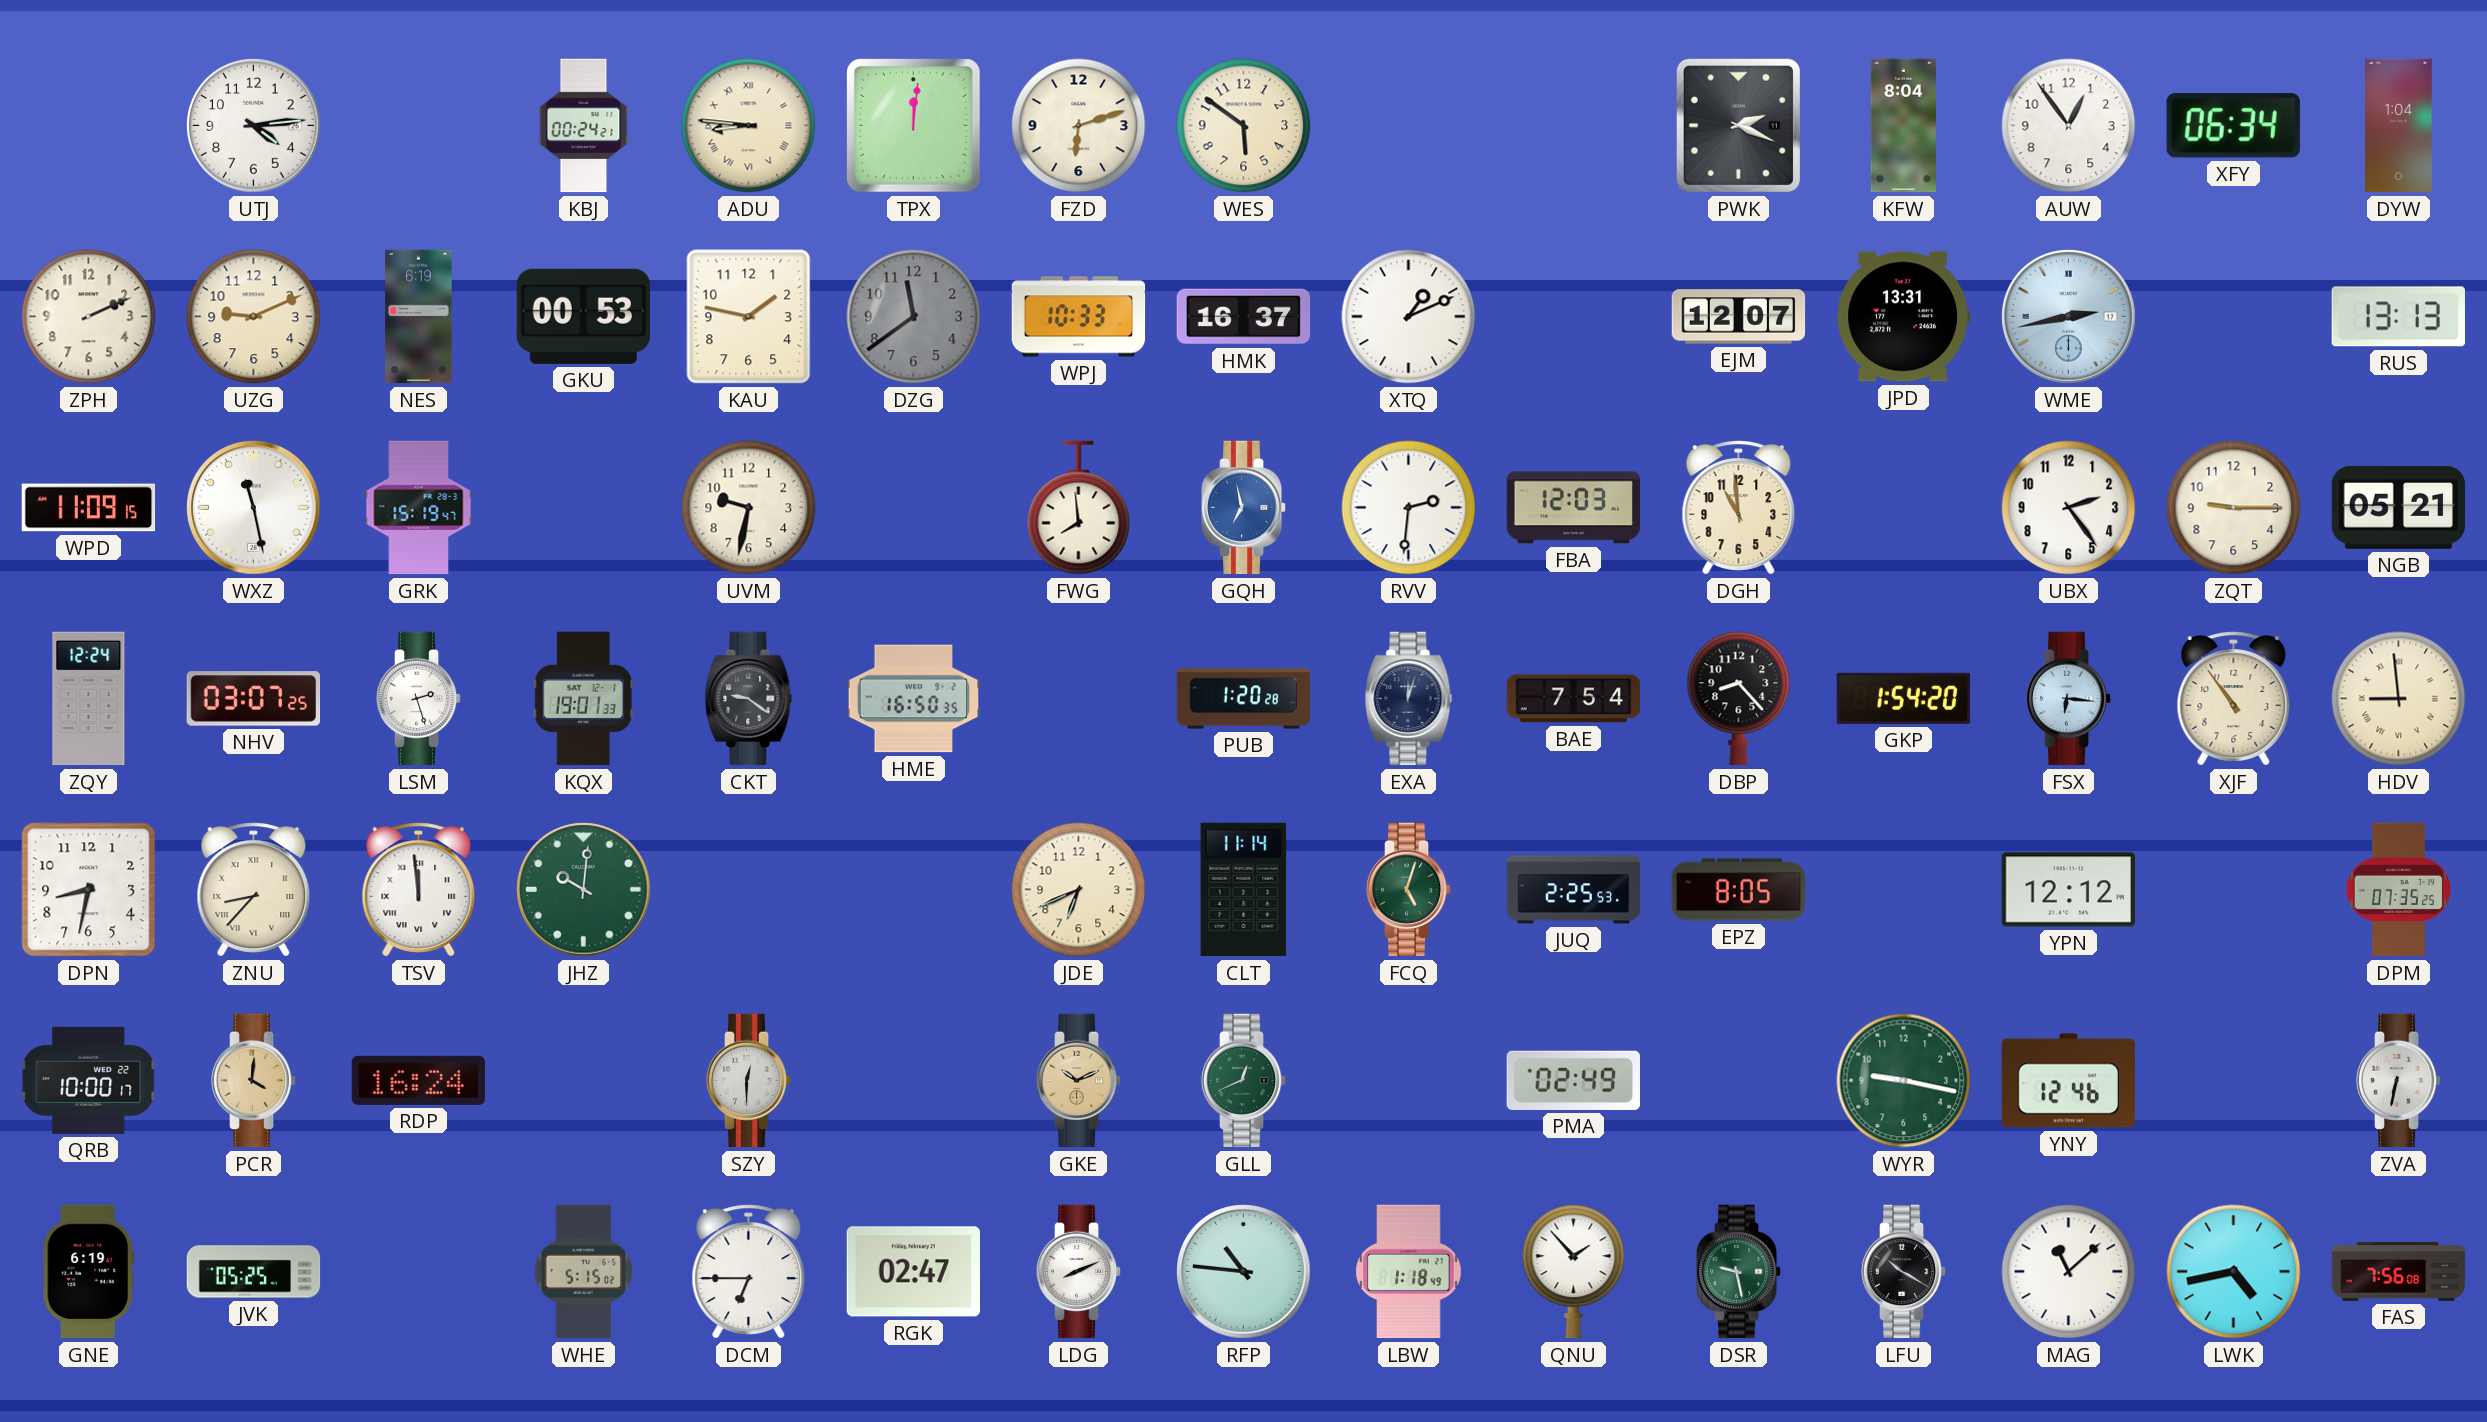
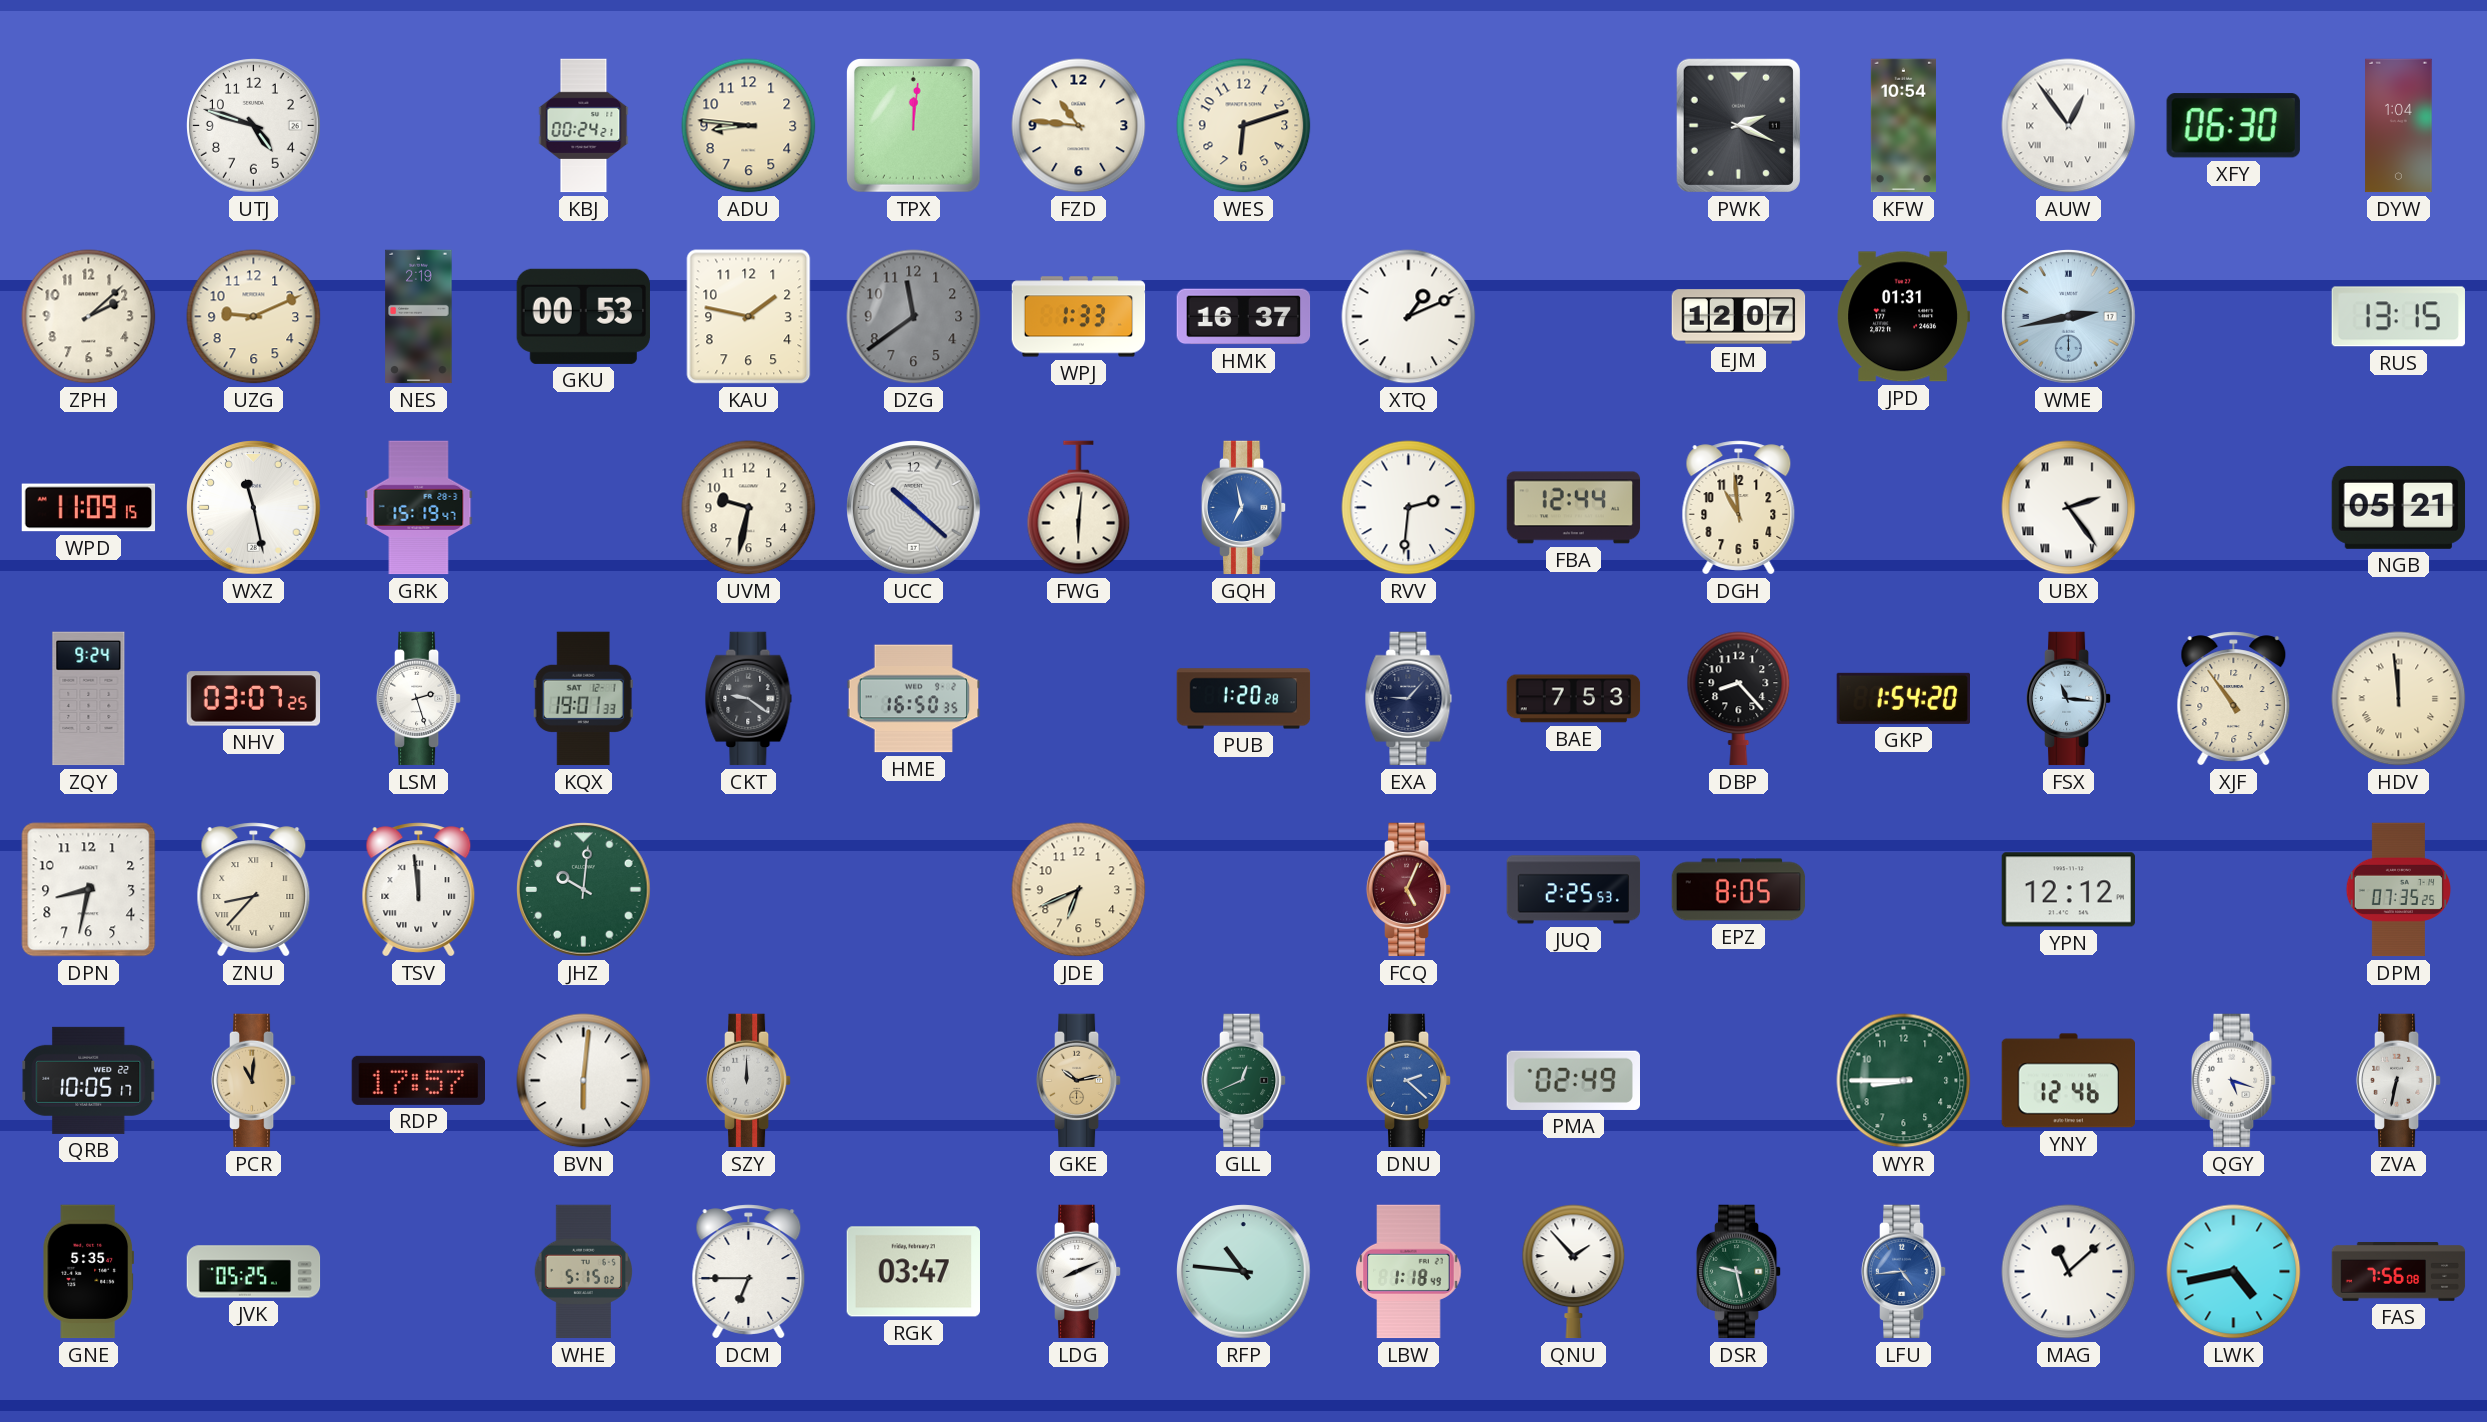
UTJ: 4:14 -> 4:48 (254, 126)
ADU numerals: Roman -> Arabic (749, 126)
FZD: 6:12 -> 10:46 (1079, 126)
WES: 5:51 -> 6:12 (1244, 126)
KFW: 8:04 -> 10:54 (1903, 126)
AUW numerals: Arabic -> Roman (2069, 126)
XFY: 06:34 -> 06:30 (2233, 126)
ZPH: 2:11 -> 2:08 (89, 317)
NES: 6:19 -> 2:19 (419, 317)
WPJ: 10:33 -> 1:33 (1079, 317)
JPD: 13:31 -> 01:31 (1903, 317)
RUS: 13:13 -> 13:15 (2398, 317)
UCC: none -> 10:22 (914, 508)
FWG: 7:59 -> 6:01 (1079, 508)
FBA: 12:03 -> 12:44 (1574, 508)
UBX numerals: Arabic -> Roman (2069, 508)
ZQT: 9:15 -> none (2234, 508)
ZQY: 12:24 -> 9:24 (89, 699)
EXA: 12:03 -> 9:07 (1409, 699)
BAE: 7:54 -> 7:53 (1574, 699)
FSX: 6:16 -> 11:16 (2069, 699)
HDV: 8:59 -> 11:59 (2399, 699)
CLT: 11:14 -> none (1244, 890)
FCQ: 5:03 -> 5:04 (1409, 890)
FCQ dial: green -> burgundy (1409, 890)
QRB: 10:00 -> 10:05 (89, 1080)
PCR: 4:01 -> 11:01 (254, 1081)
RDP: 16:24 -> 17:57 (418, 1080)
BVN: none -> 6:01 (584, 1081)
SZY: 12:30 -> 12:00 (749, 1081)
GKE: 10:11 -> 10:13 (1079, 1081)
DNU: none -> 2:22 (1409, 1081)
WYR: 9:17 -> 8:45 (1904, 1081)
QGY: none -> 5:18 (2234, 1081)
GNE: 6:19 -> 5:35 (88, 1272)
RGK: 02:47 -> 03:47 (913, 1272)
LFU: 10:20 -> 4:44 (1904, 1272)
LFU dial: black -> blue (1904, 1272)
